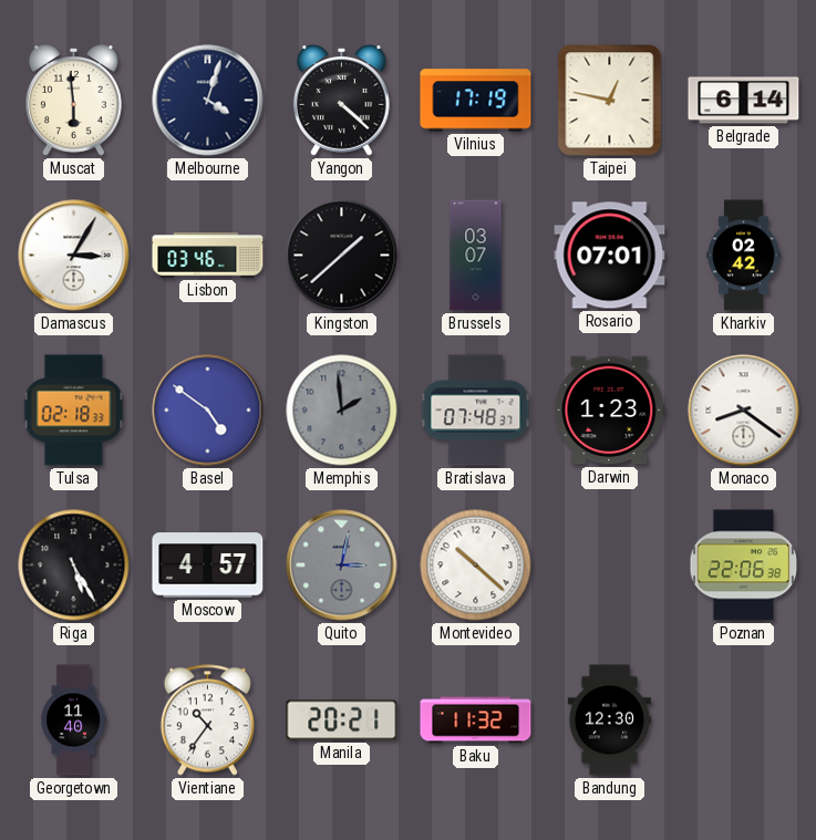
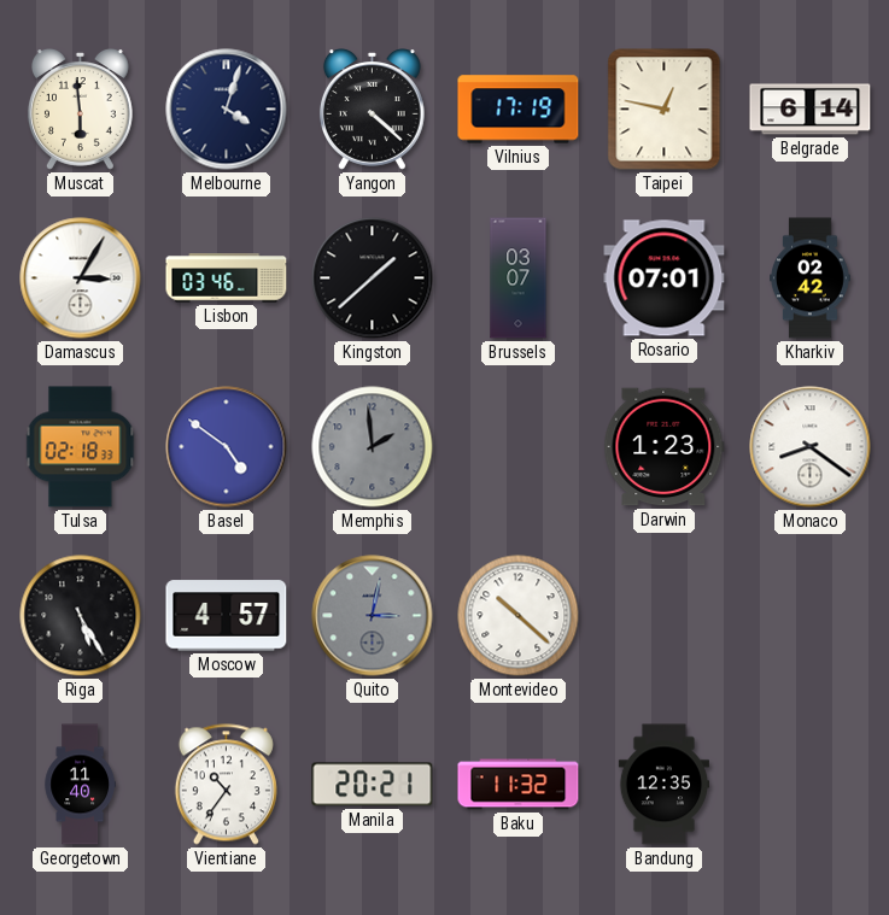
Bratislava: 07:48 -> none (476, 411)
Poznan: 22:06 -> none (744, 566)
Bandung: 12:30 -> 12:35 (663, 785)
